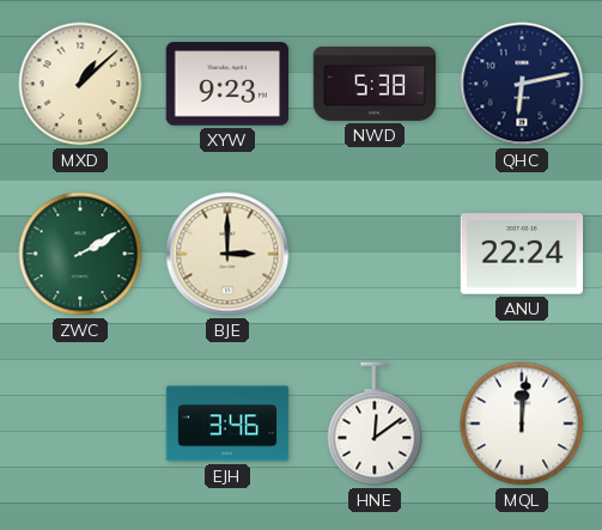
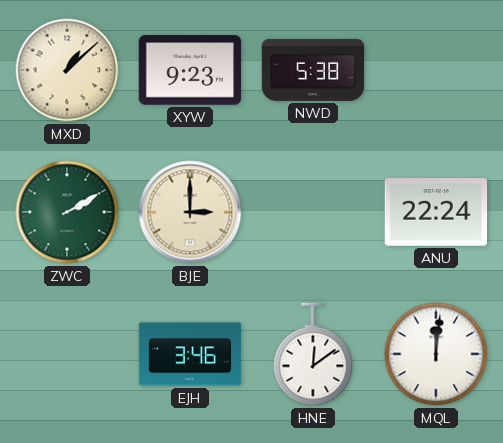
QHC: 6:13 -> none (522, 84)
